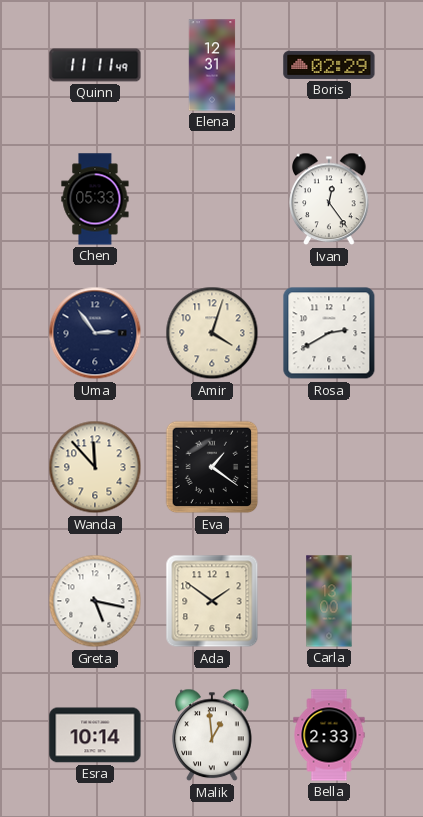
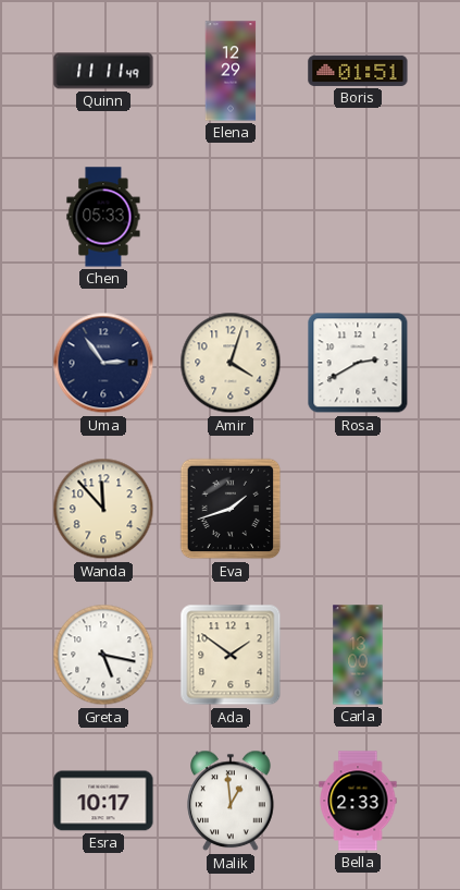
Elena: 12:31 -> 12:29 (231, 71)
Boris: 02:29 -> 01:51 (358, 71)
Ivan: 12:24 -> none (329, 199)
Eva: 1:21 -> 1:42 (231, 509)
Esra: 10:14 -> 10:17 (103, 801)
